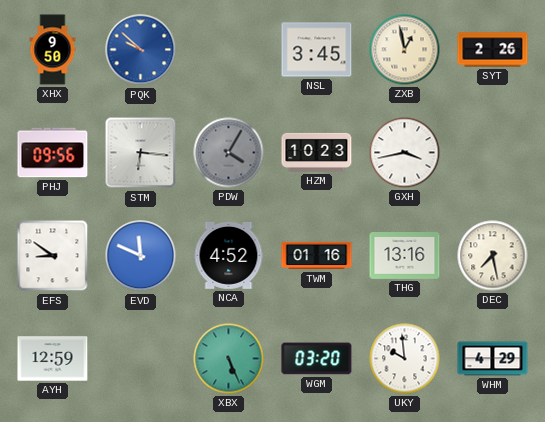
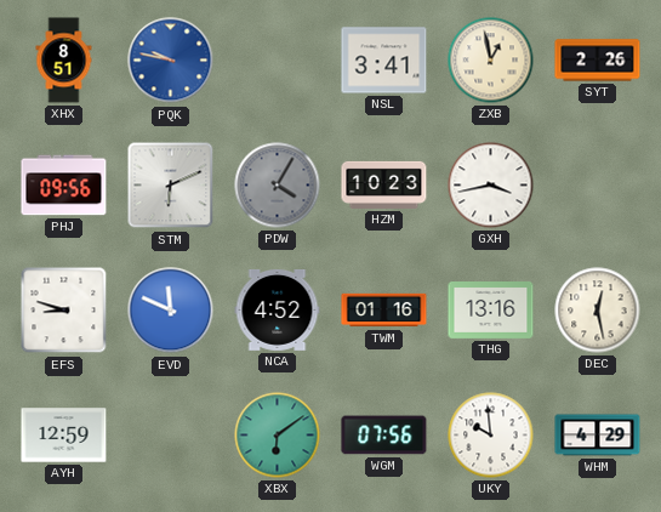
XHX: 9:50 -> 8:51 (64, 61)
PQK: 9:52 -> 9:47 (171, 61)
NSL: 3:45 -> 3:41 (384, 61)
STM: 6:16 -> 6:11 (171, 186)
EFS: 8:51 -> 8:48 (64, 311)
DEC: 7:28 -> 12:28 (598, 311)
XBX: 5:26 -> 6:09 (278, 436)
WGM: 03:20 -> 07:56 (384, 436)
